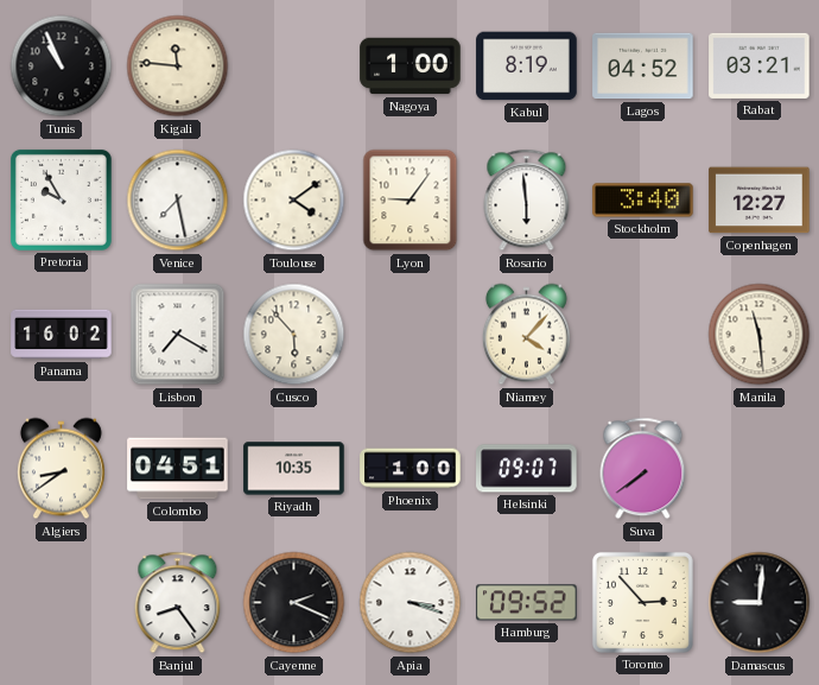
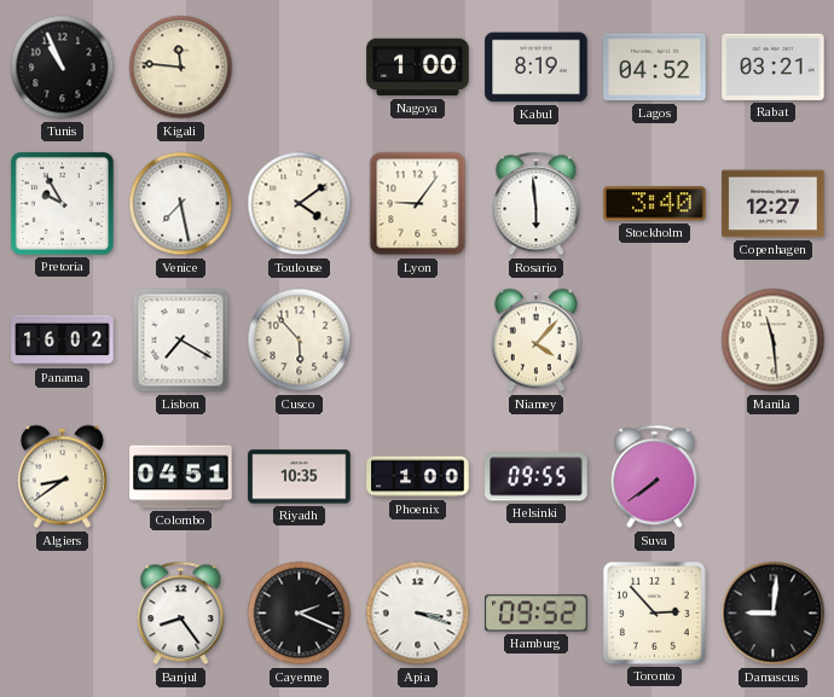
Helsinki: 09:07 -> 09:55 (537, 477)
